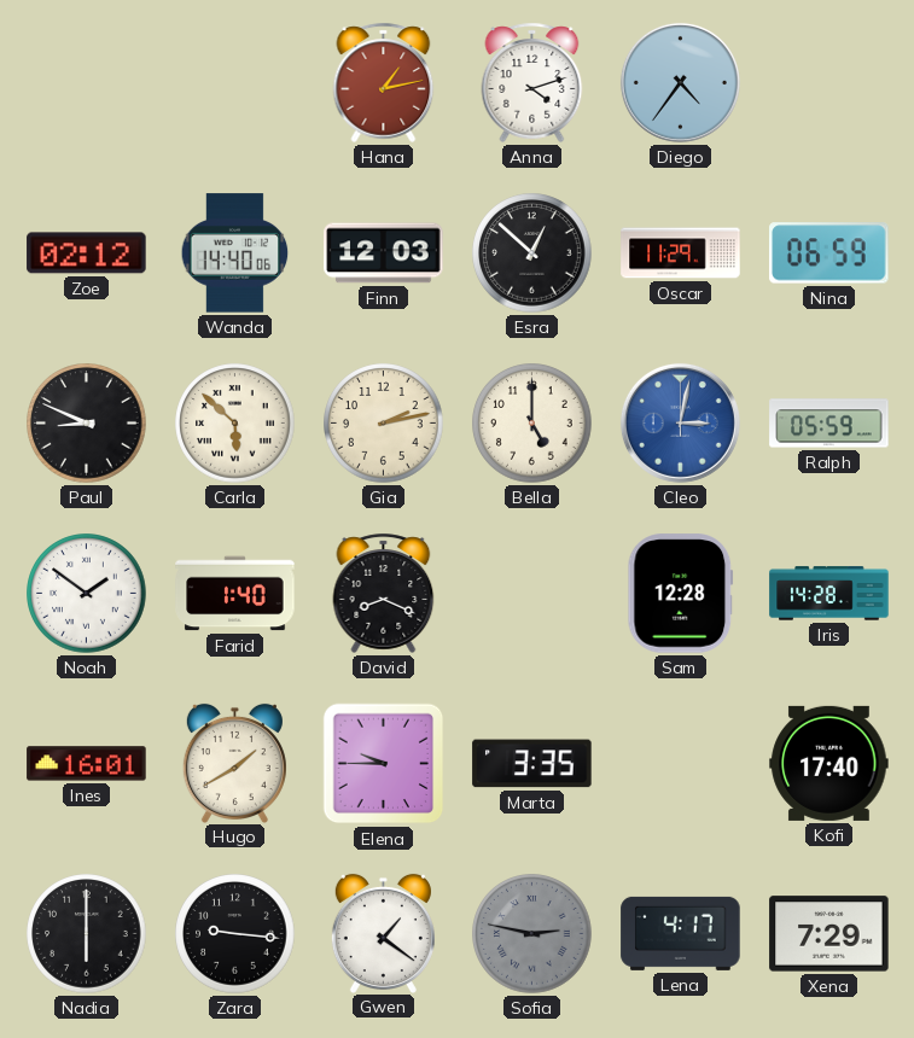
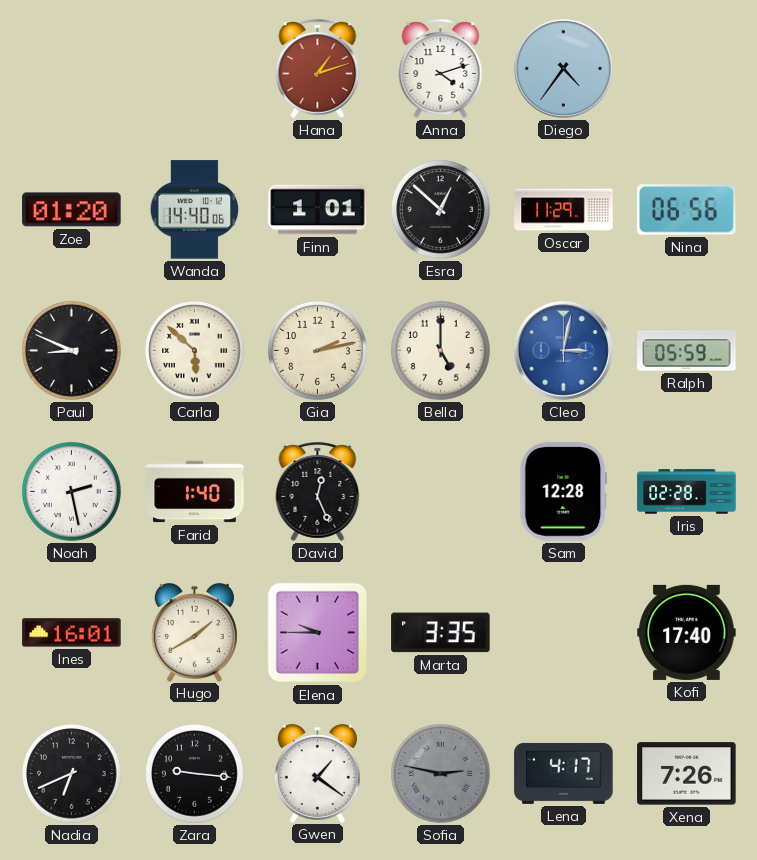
Hana: 1:13 -> 1:12 (318, 68)
Zoe: 02:12 -> 01:20 (72, 210)
Finn: 12:03 -> 1:01 (318, 210)
Nina: 06:59 -> 06:56 (687, 210)
Noah: 1:51 -> 2:28 (72, 492)
David: 8:19 -> 12:26 (318, 491)
Iris: 14:28 -> 02:28 (687, 492)
Nadia: 6:00 -> 6:41 (72, 774)
Xena: 7:29 -> 7:26 (687, 774)
